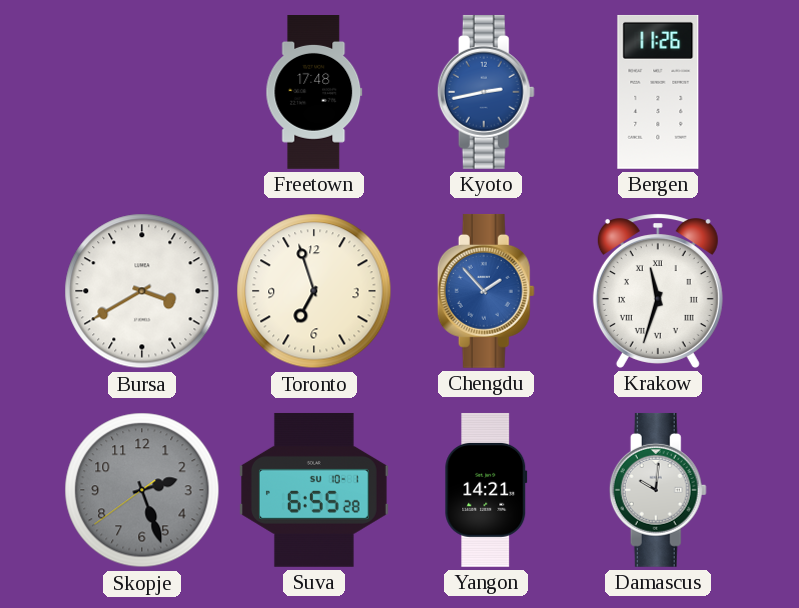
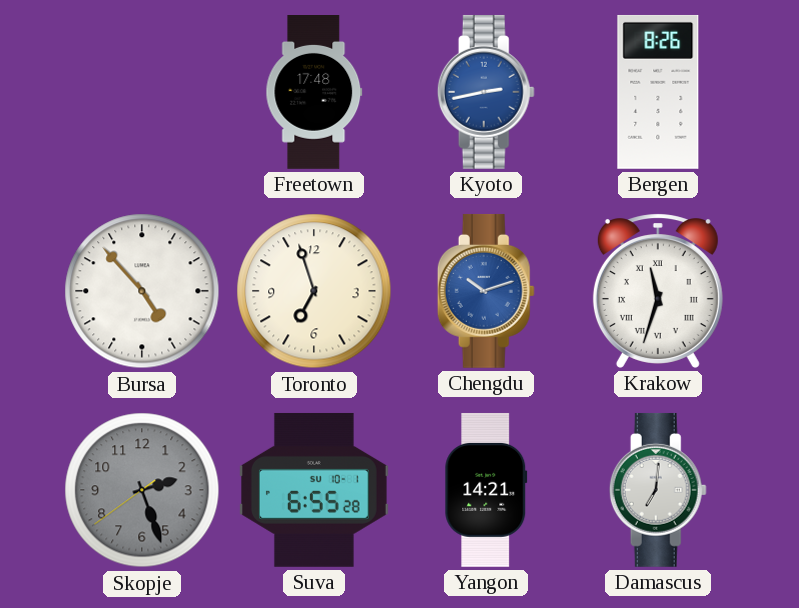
Bergen: 11:26 -> 8:26 (658, 92)
Bursa: 3:40 -> 4:53 (142, 291)
Chengdu: 1:53 -> 10:12 (486, 291)
Damascus: 10:01 -> 7:01 (658, 490)
